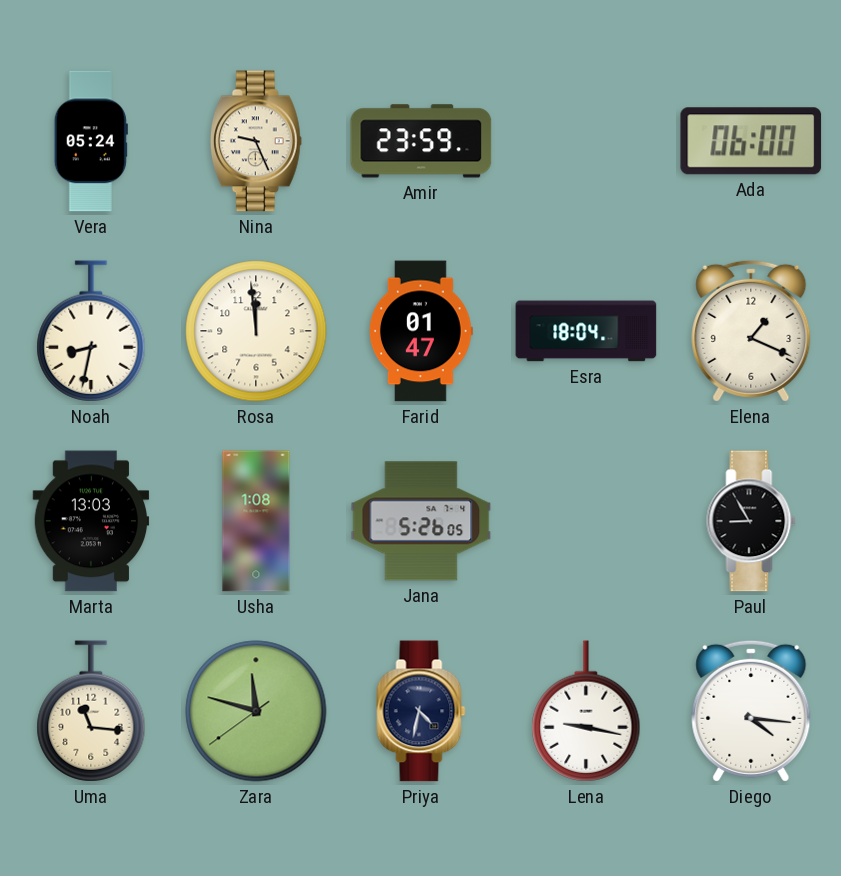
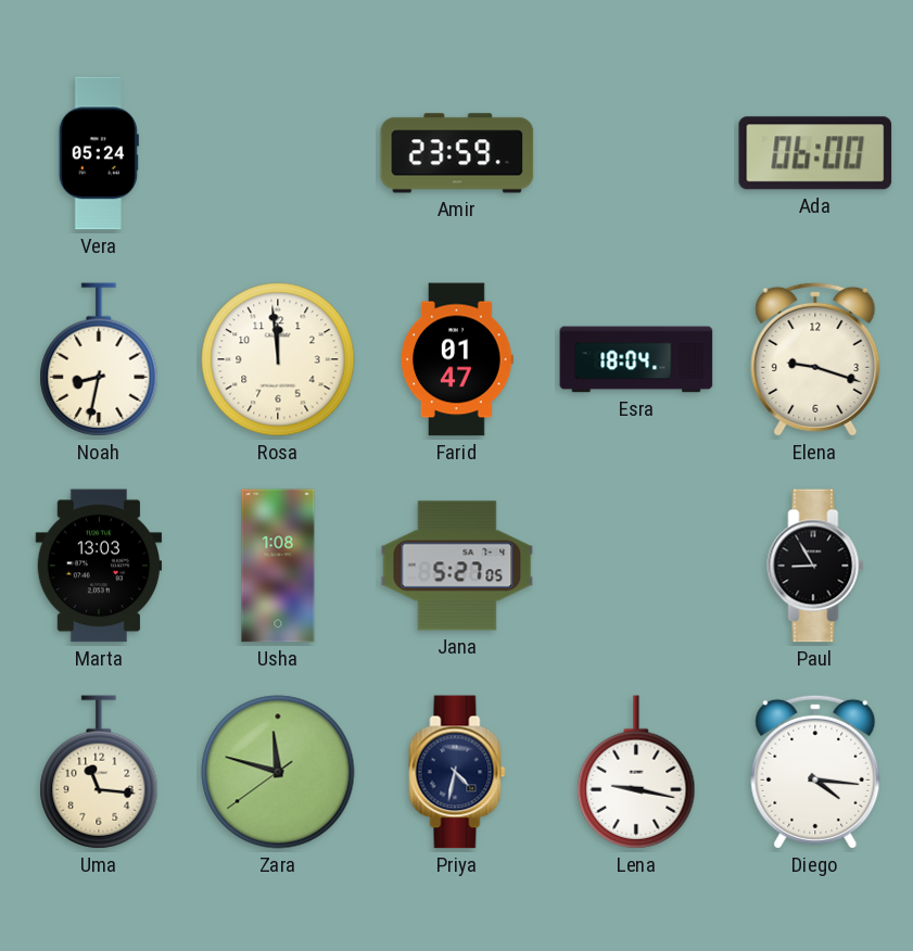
Nina: 9:26 -> none (256, 141)
Elena: 1:19 -> 9:18 (815, 359)
Jana: 5:26 -> 5:27 (457, 566)
